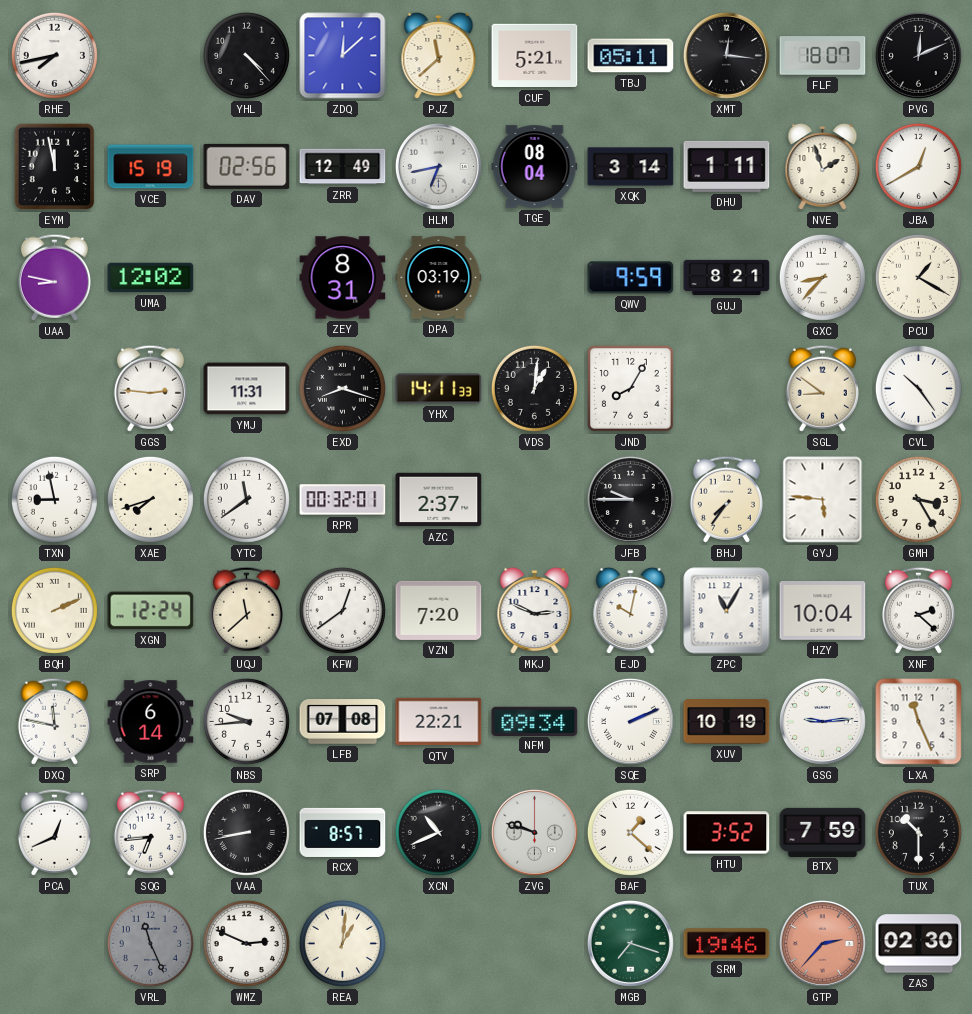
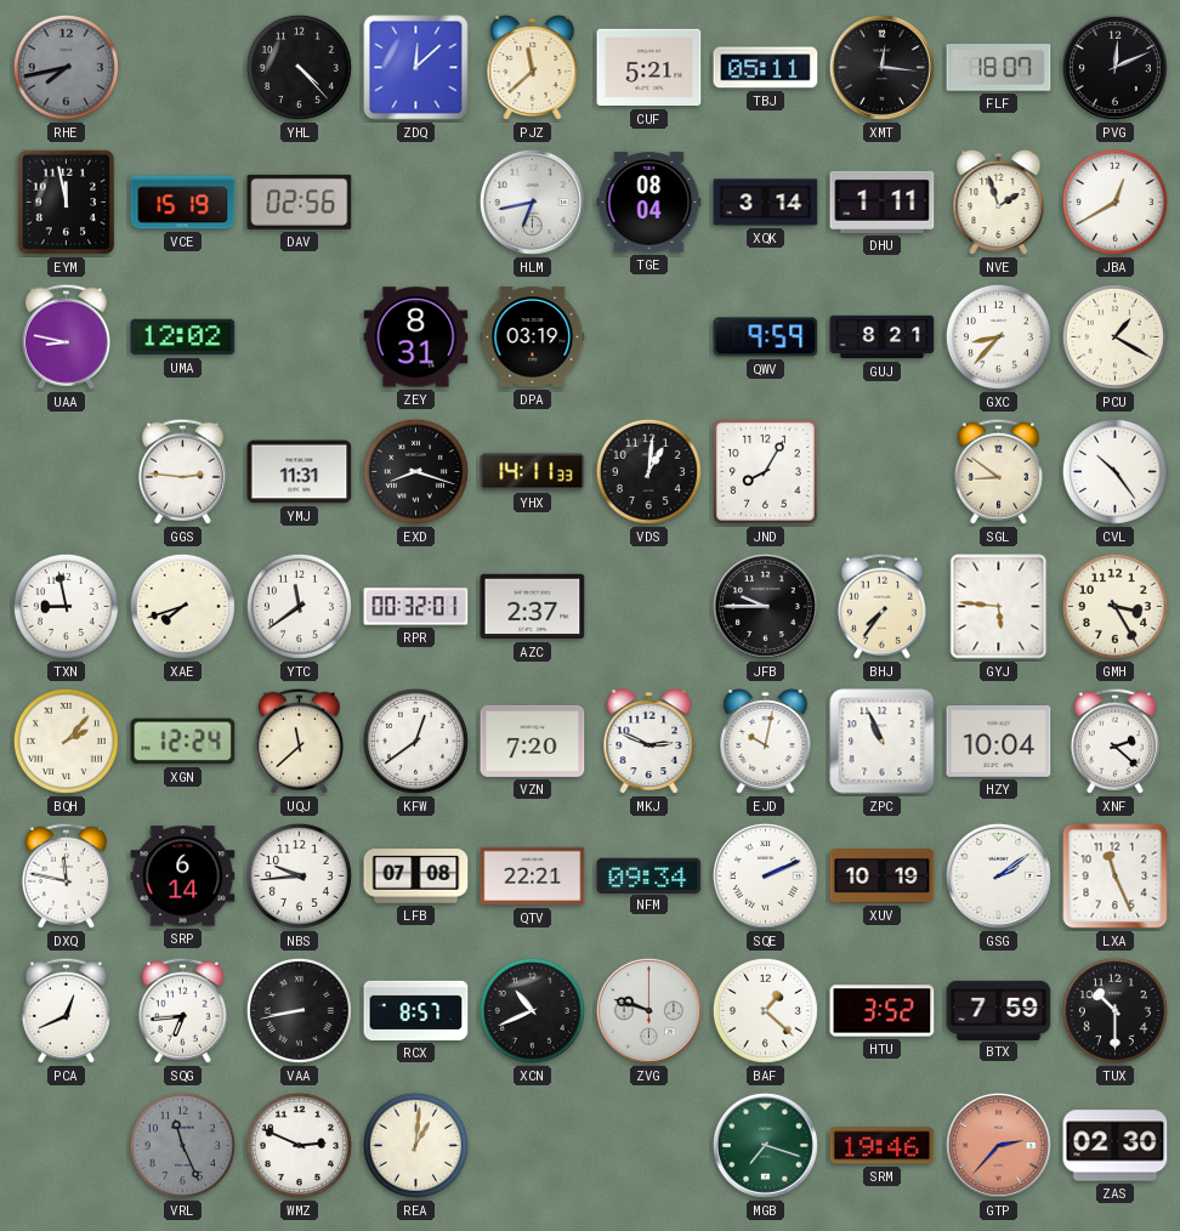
RHE dial: white -> grey (66, 67)
ZRR: 12:49 -> none (343, 167)
BQH: 2:11 -> 2:07 (66, 741)
ZPC: 11:05 -> 10:56 (883, 742)
GSG: 9:14 -> 2:09 (998, 875)
